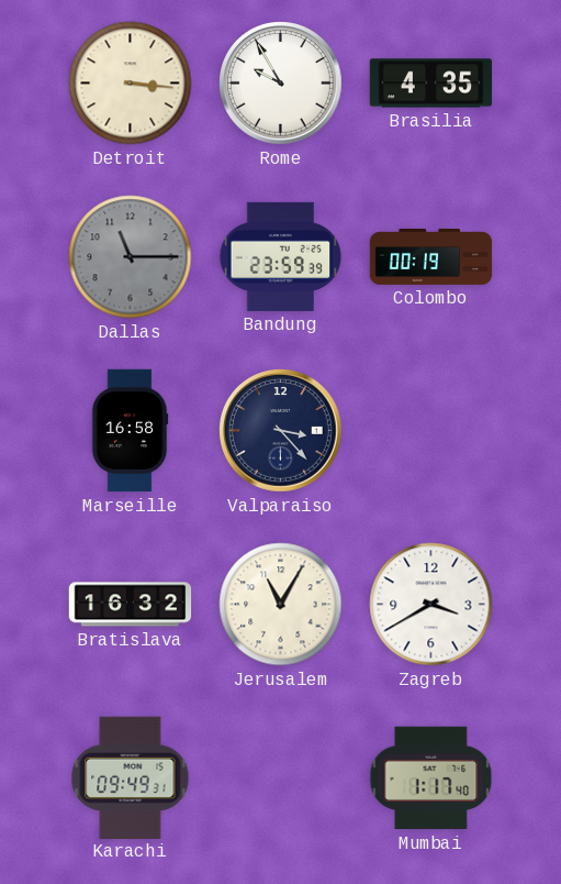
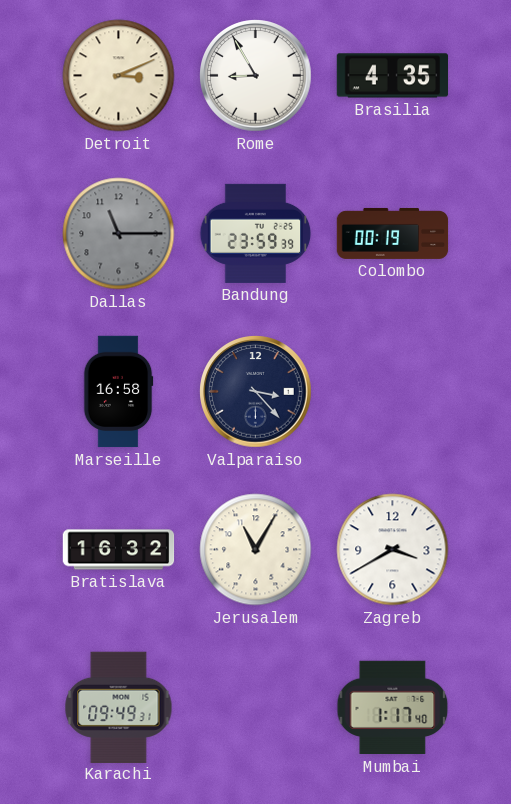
Detroit: 3:16 -> 3:11 (119, 76)
Rome: 9:55 -> 8:55 (256, 76)
